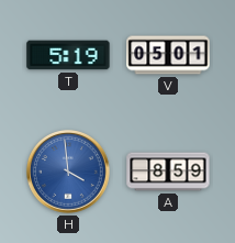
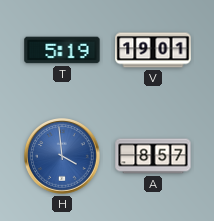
V: 05:01 -> 19:01 (153, 50)
A: 8:59 -> 8:57 (153, 156)
